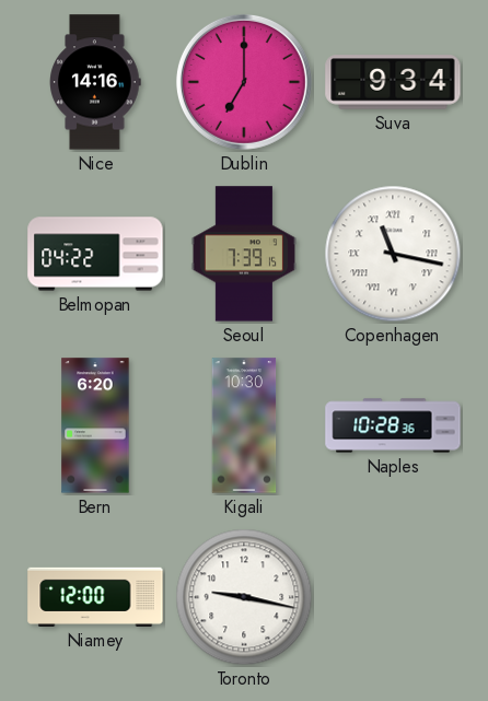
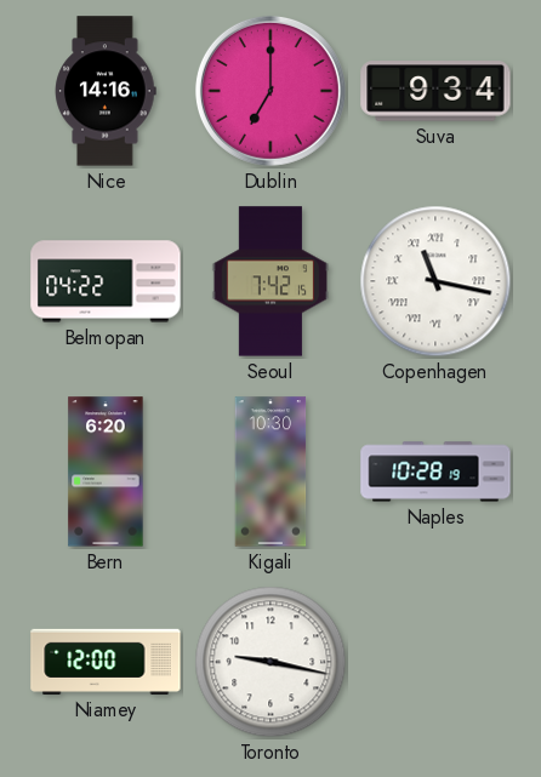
Seoul: 7:39 -> 7:42 (270, 281)
Naples: 10:28:36 -> 10:28:19 (435, 472)
